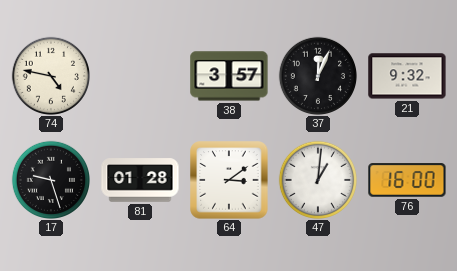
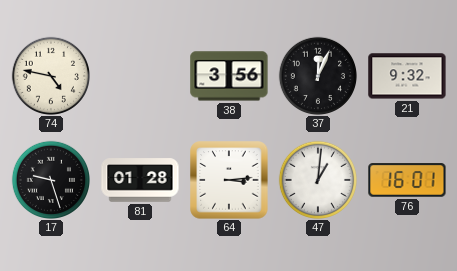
38: 3:57 -> 3:56 (229, 76)
64: 3:09 -> 3:14 (229, 180)
76: 16:00 -> 16:01 (407, 180)
